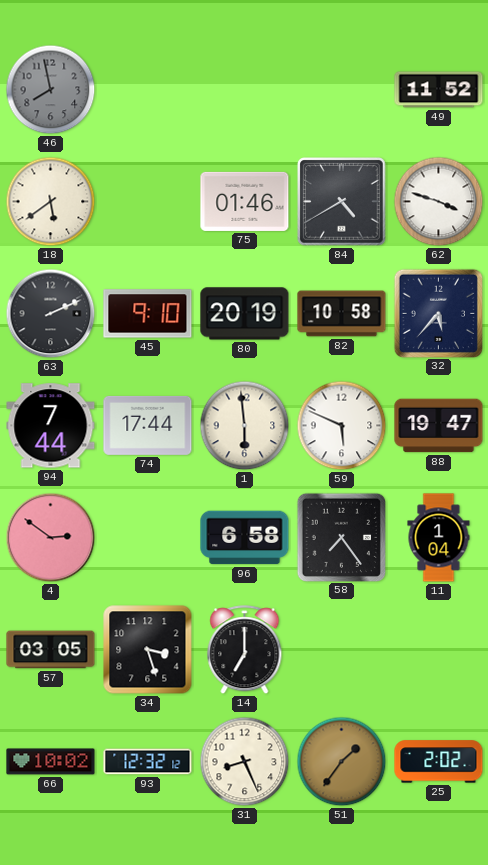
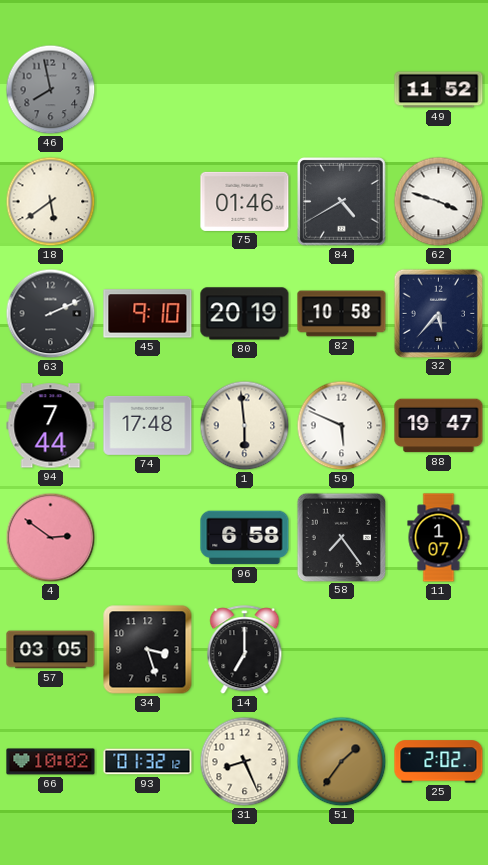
74: 17:44 -> 17:48 (148, 425)
11: 1:04 -> 1:07 (439, 538)
93: 12:32 -> 01:32 (148, 762)
